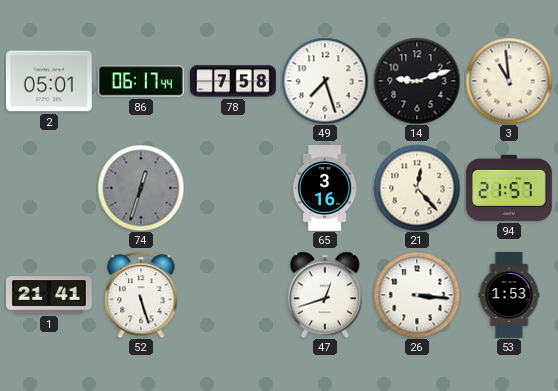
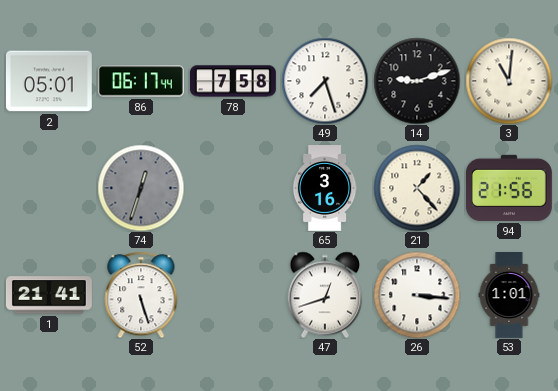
3: 10:59 -> 11:01 (509, 81)
21: 12:23 -> 1:23 (417, 188)
94: 21:57 -> 21:56 (509, 188)
53: 1:53 -> 1:01 (509, 296)
